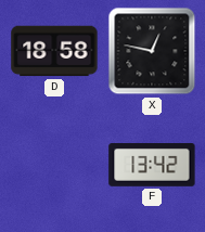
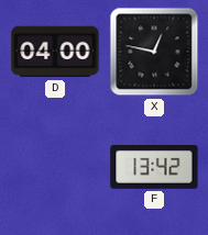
D: 18:58 -> 04:00 (55, 52)
